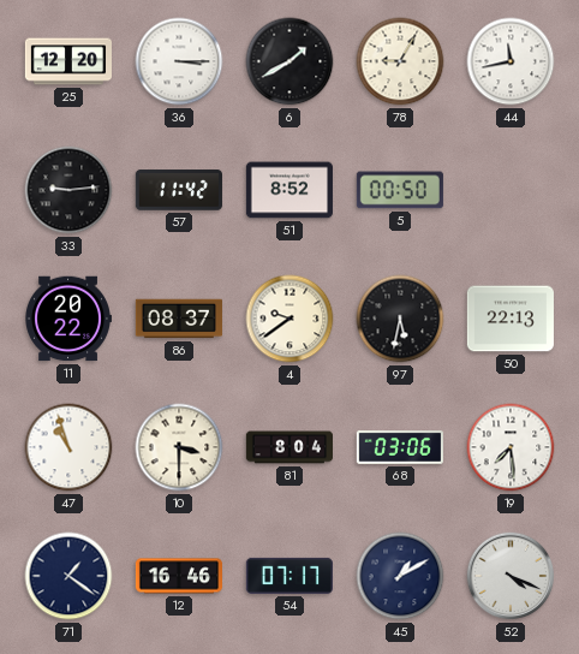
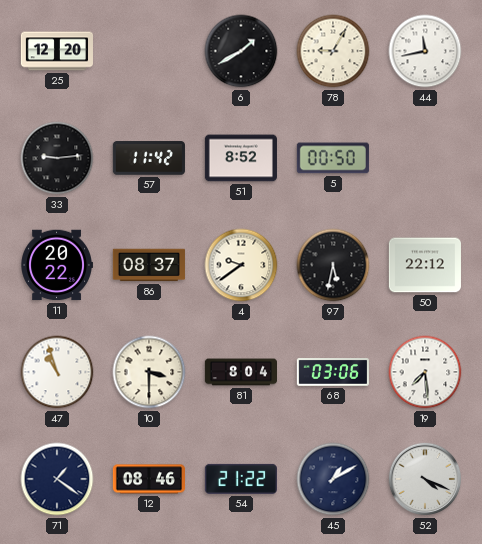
36: 3:15 -> none (179, 61)
50: 22:13 -> 22:12 (425, 265)
12: 16:46 -> 08:46 (148, 479)
54: 07:17 -> 21:22 (241, 479)
